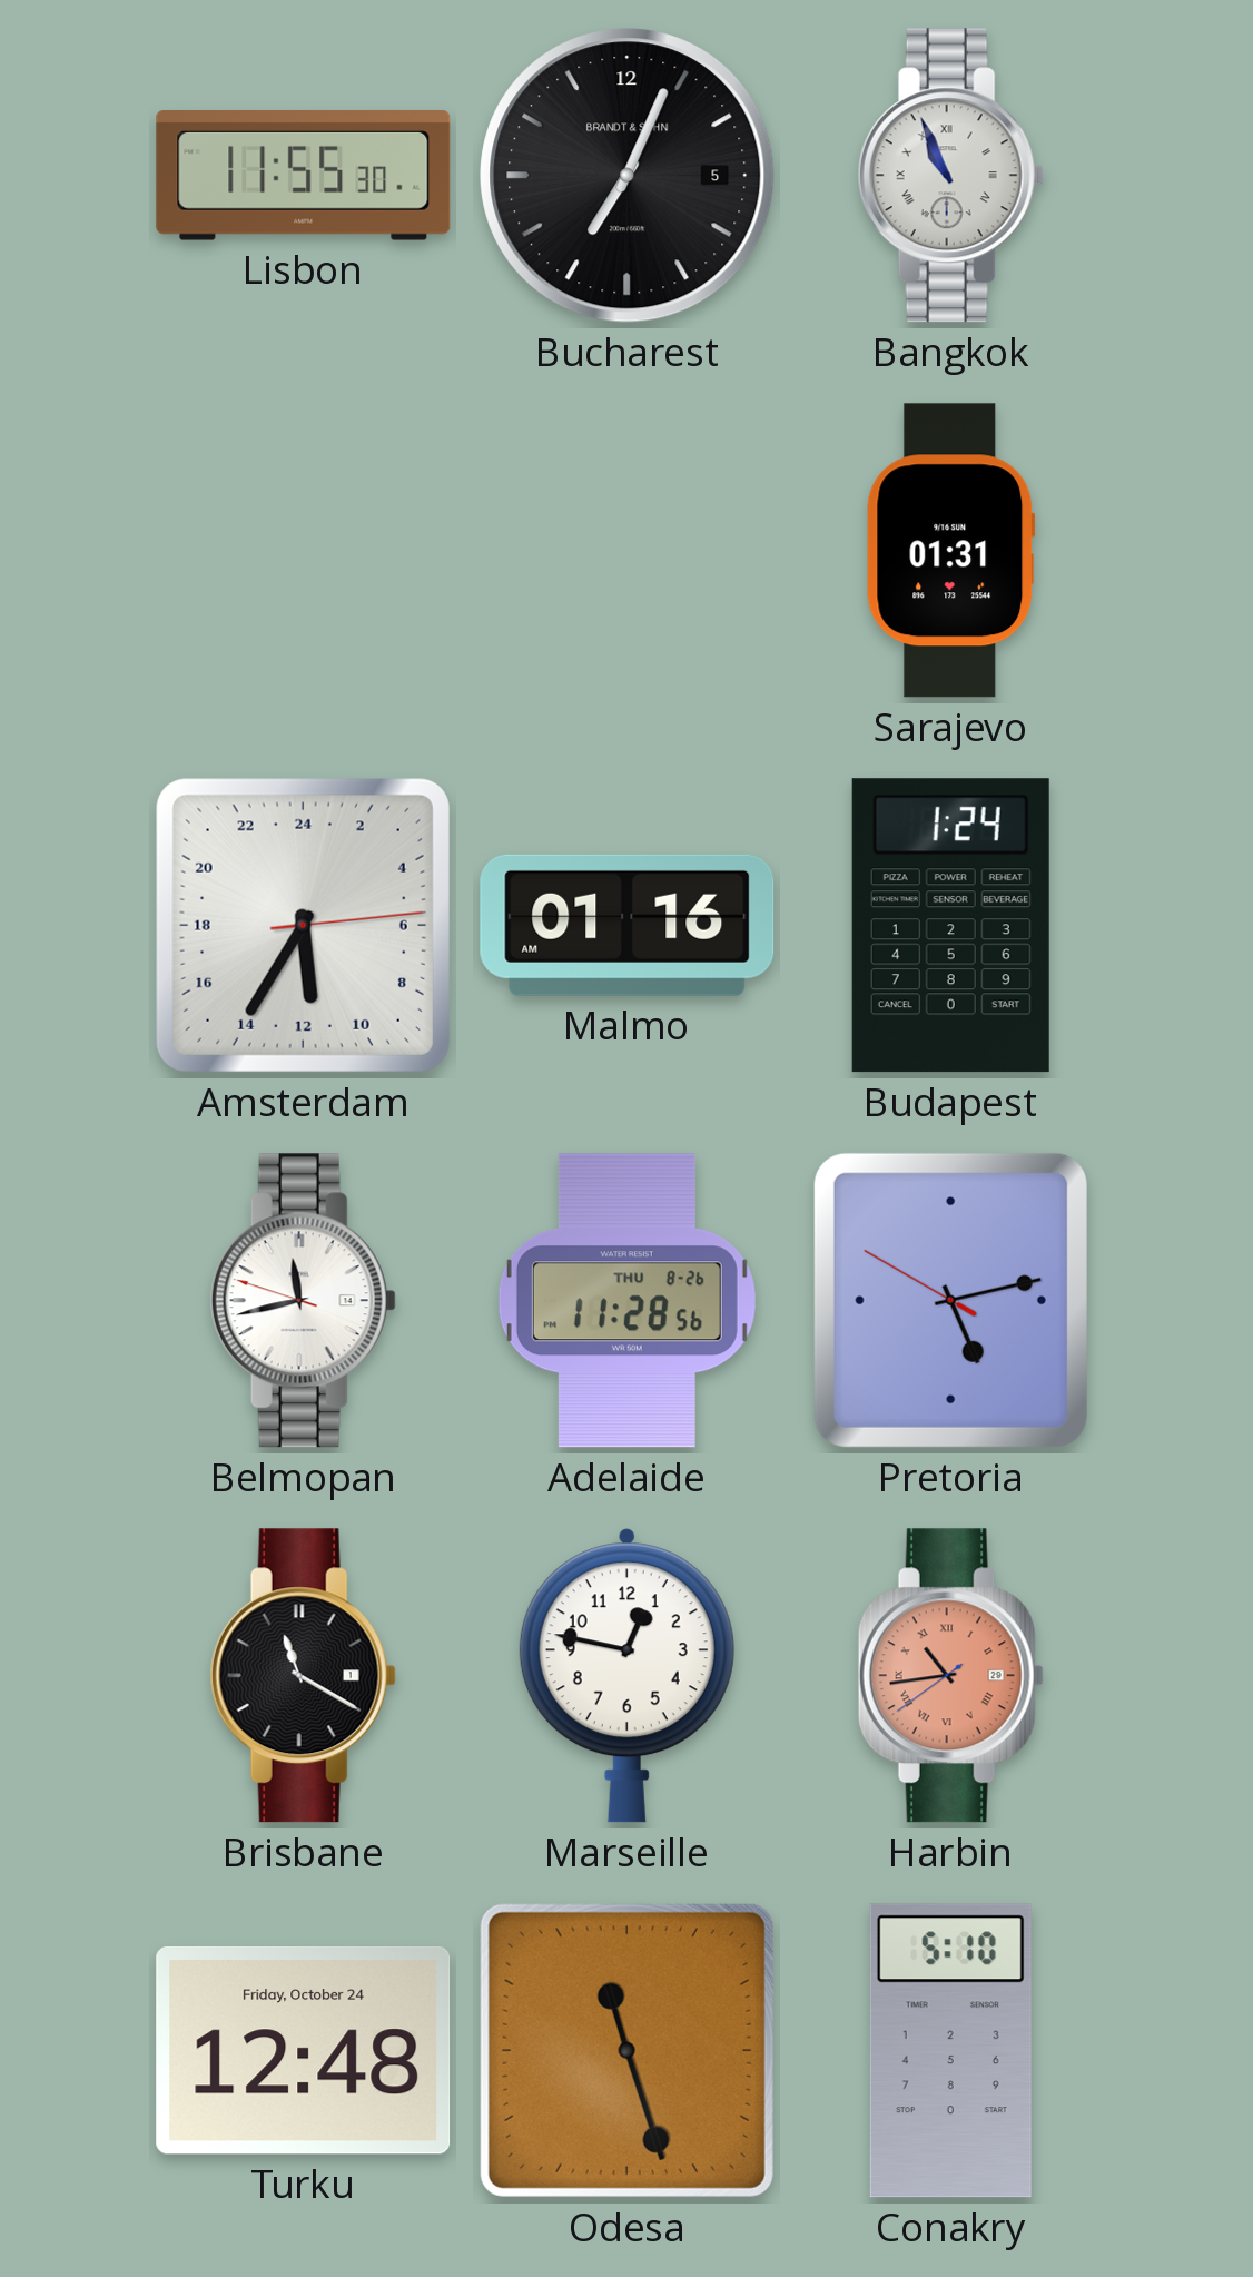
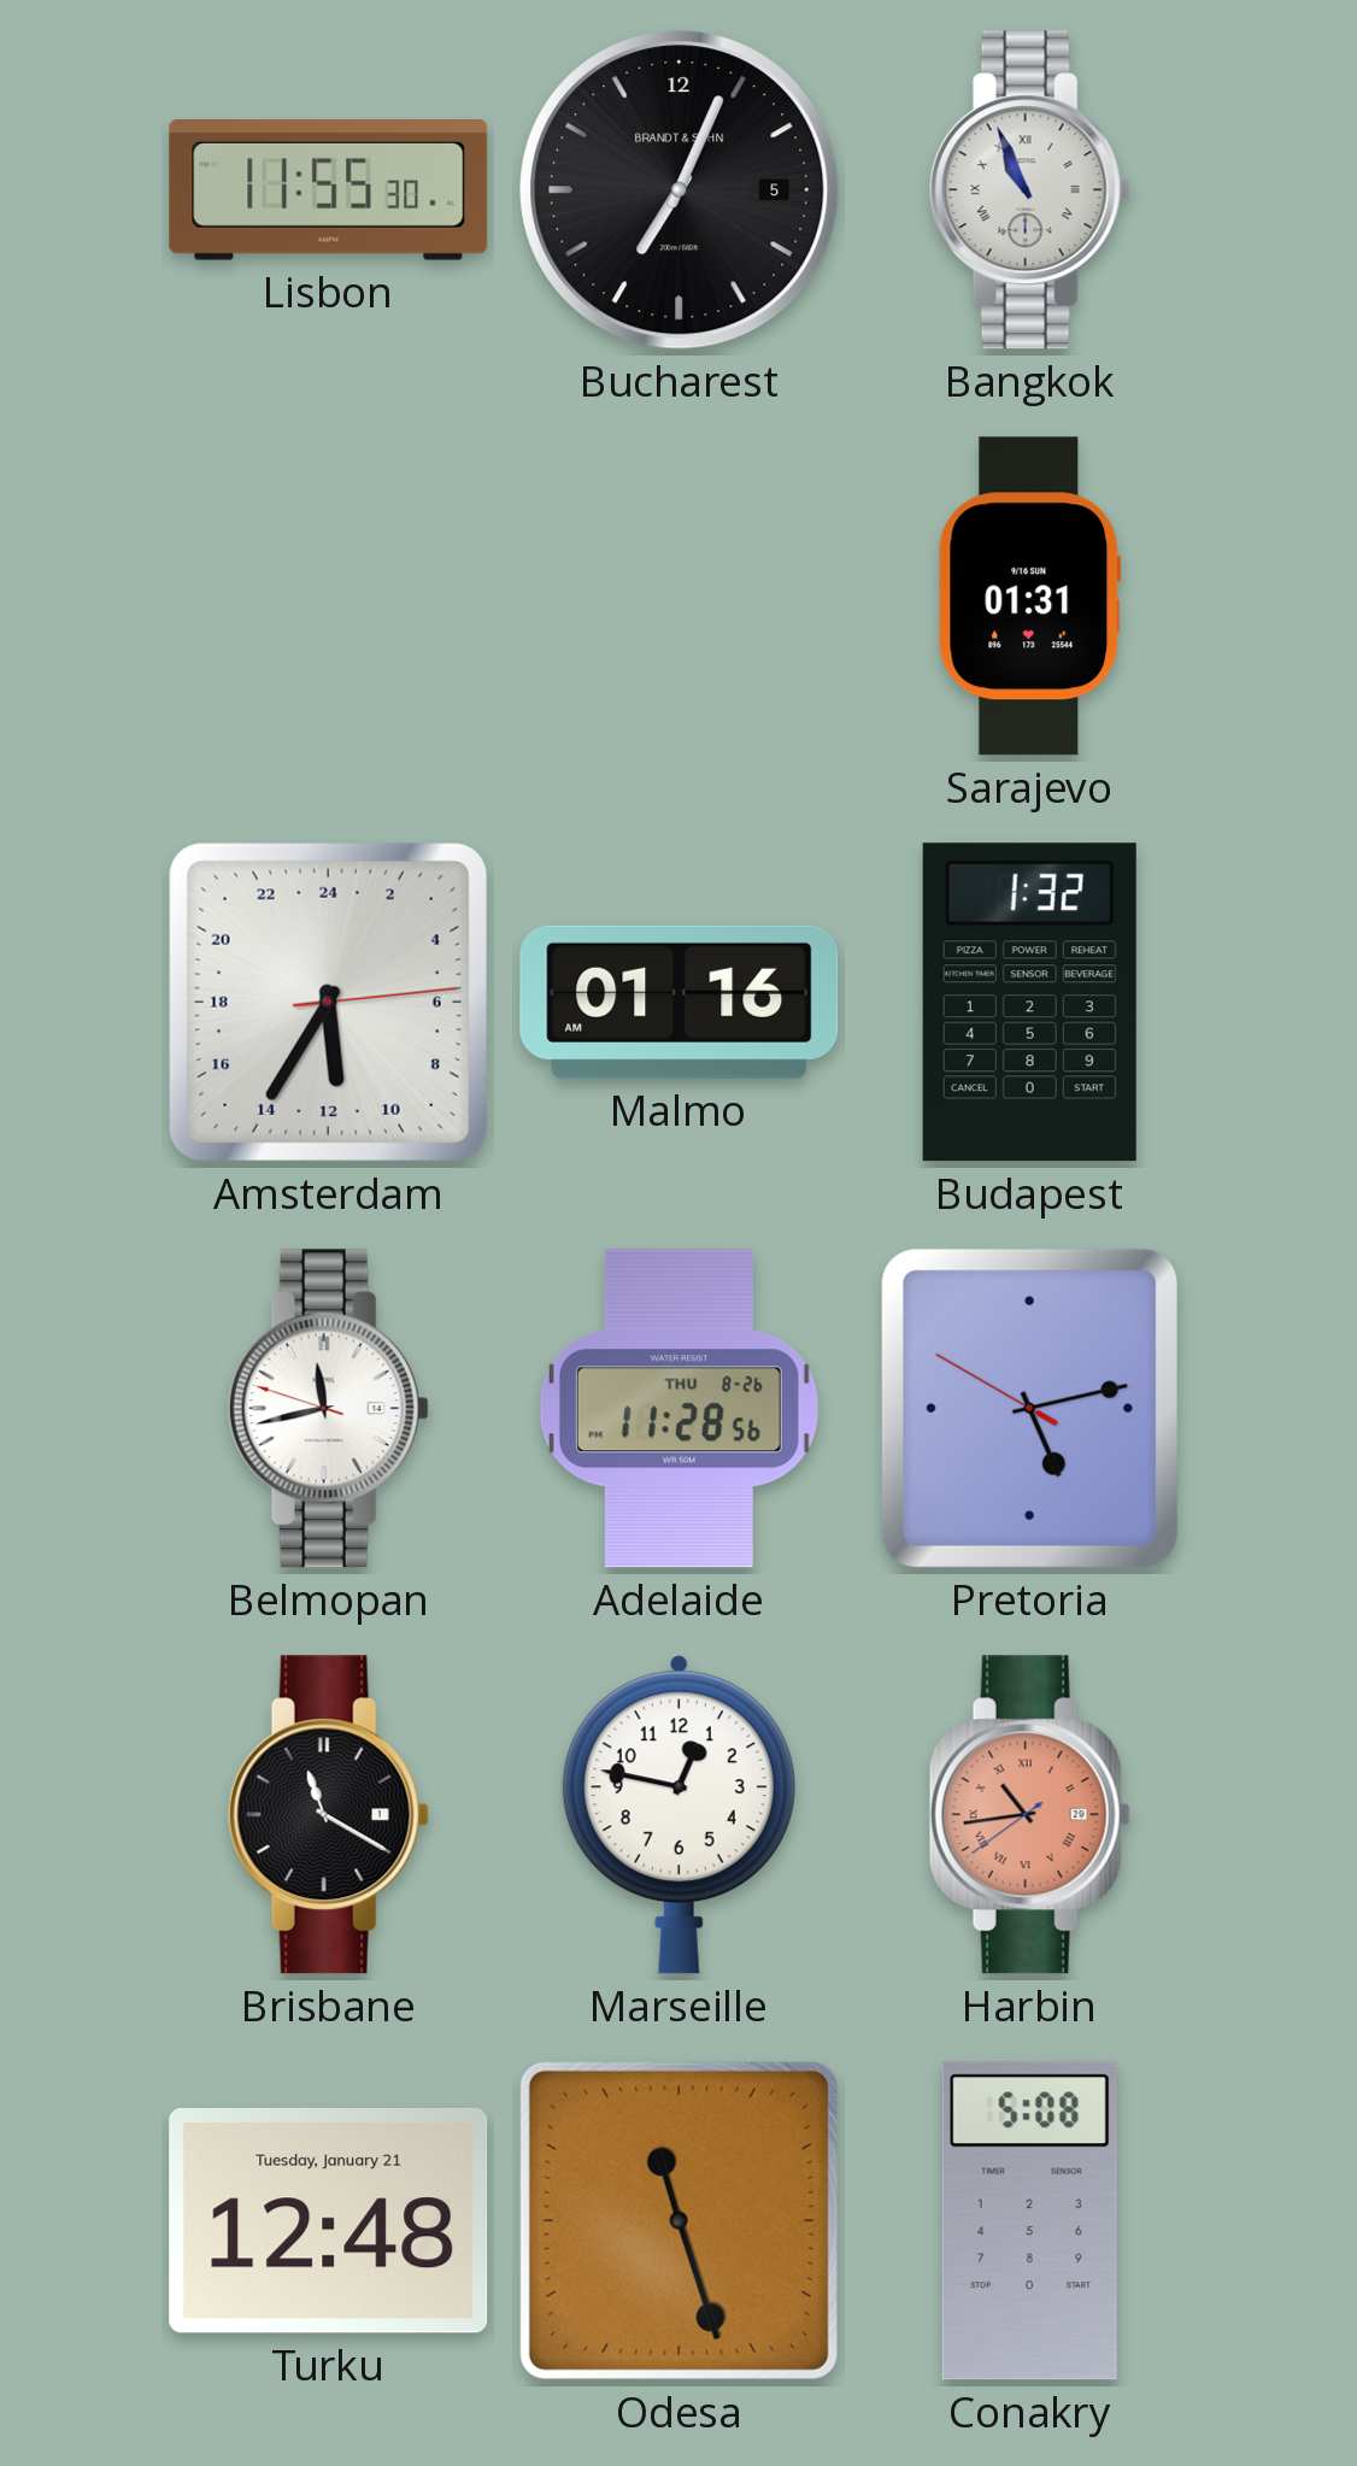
Budapest: 1:24 -> 1:32 (1029, 1003)
Turku date: Friday, October 24 -> Tuesday, January 21 (329, 2220)
Conakry: 5:10 -> 5:08 (1029, 2221)
